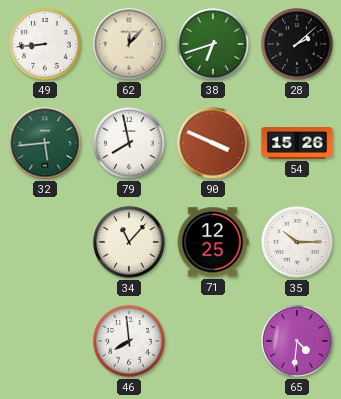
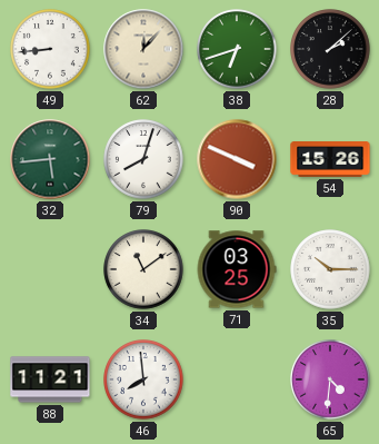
79: 7:58 -> 8:03 (143, 159)
34: 11:07 -> 11:09 (143, 269)
71: 12:25 -> 03:25 (237, 269)
88: none -> 11:21 (50, 379)
